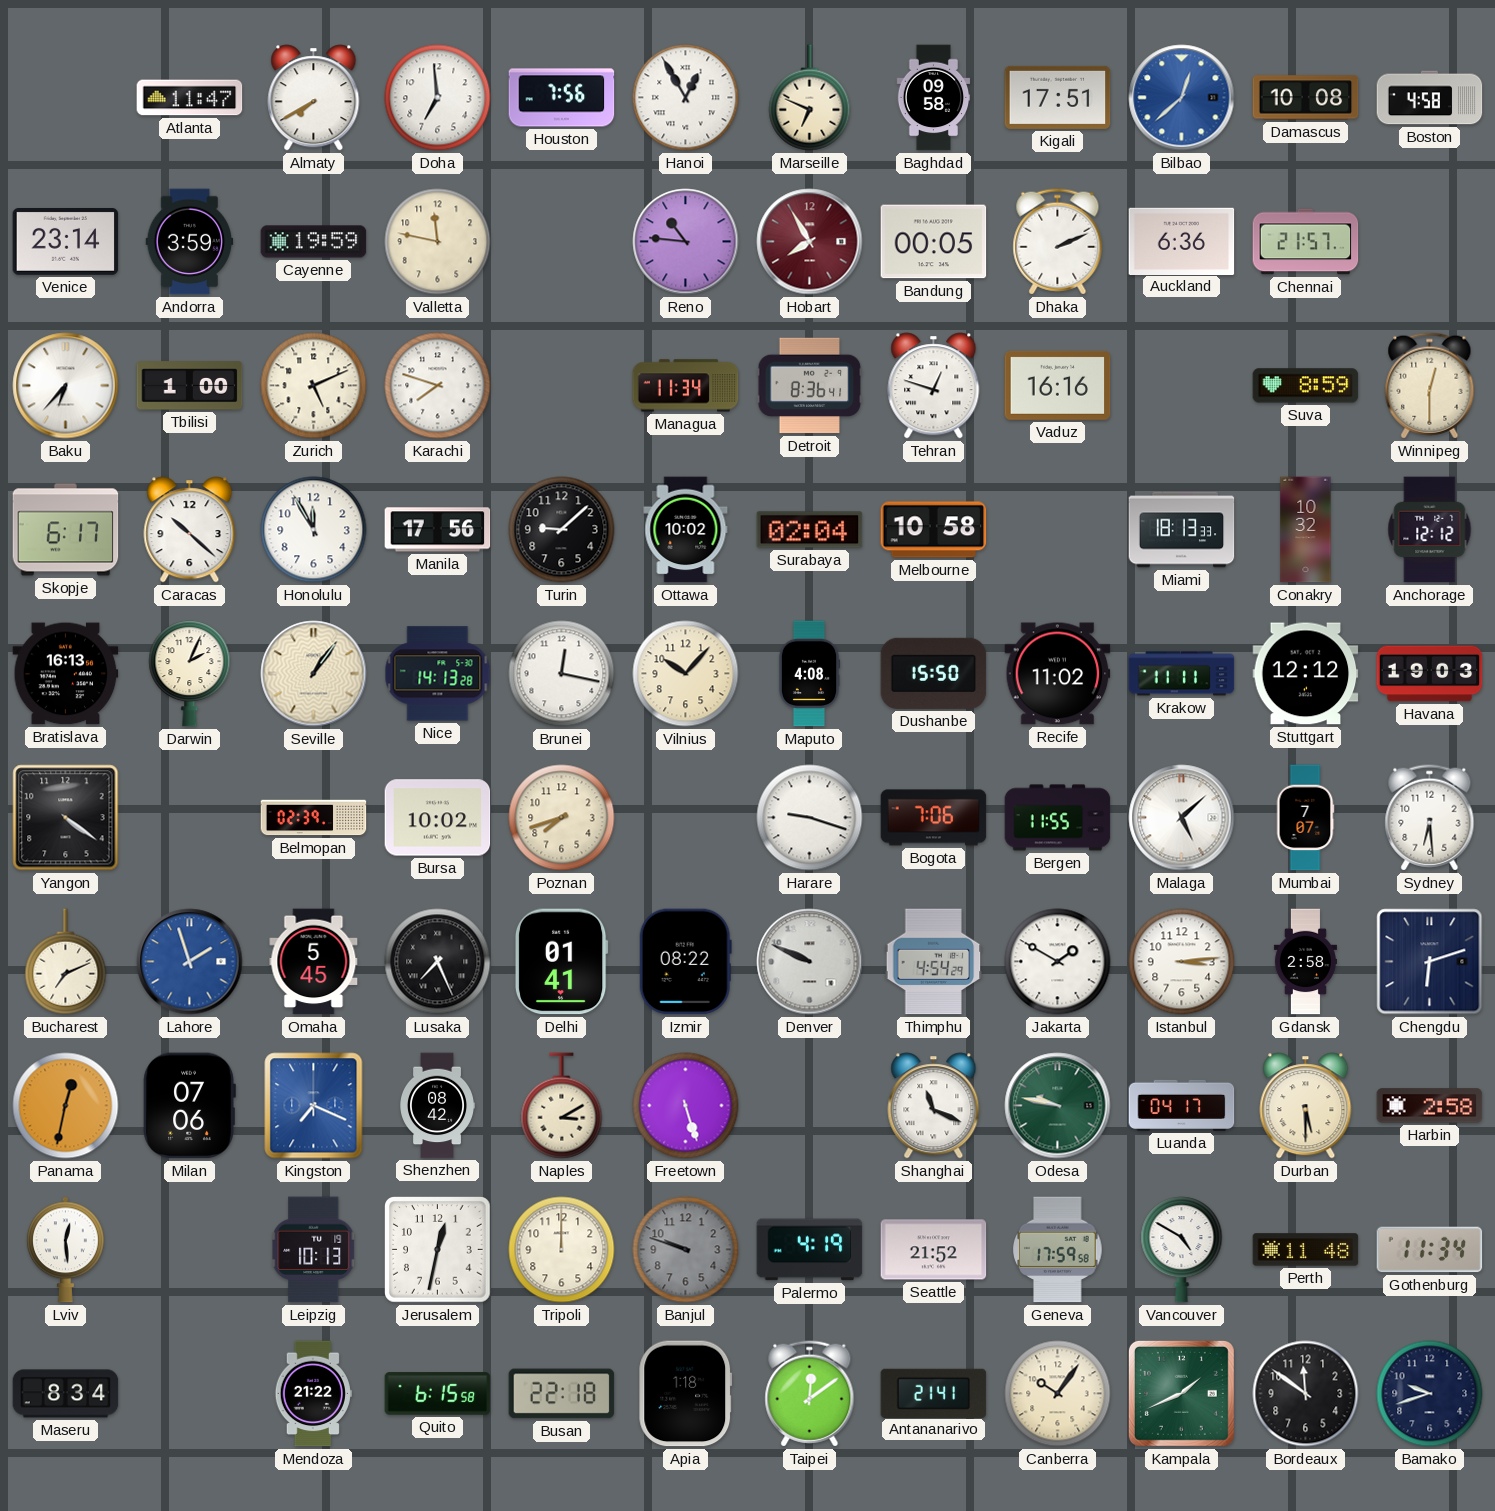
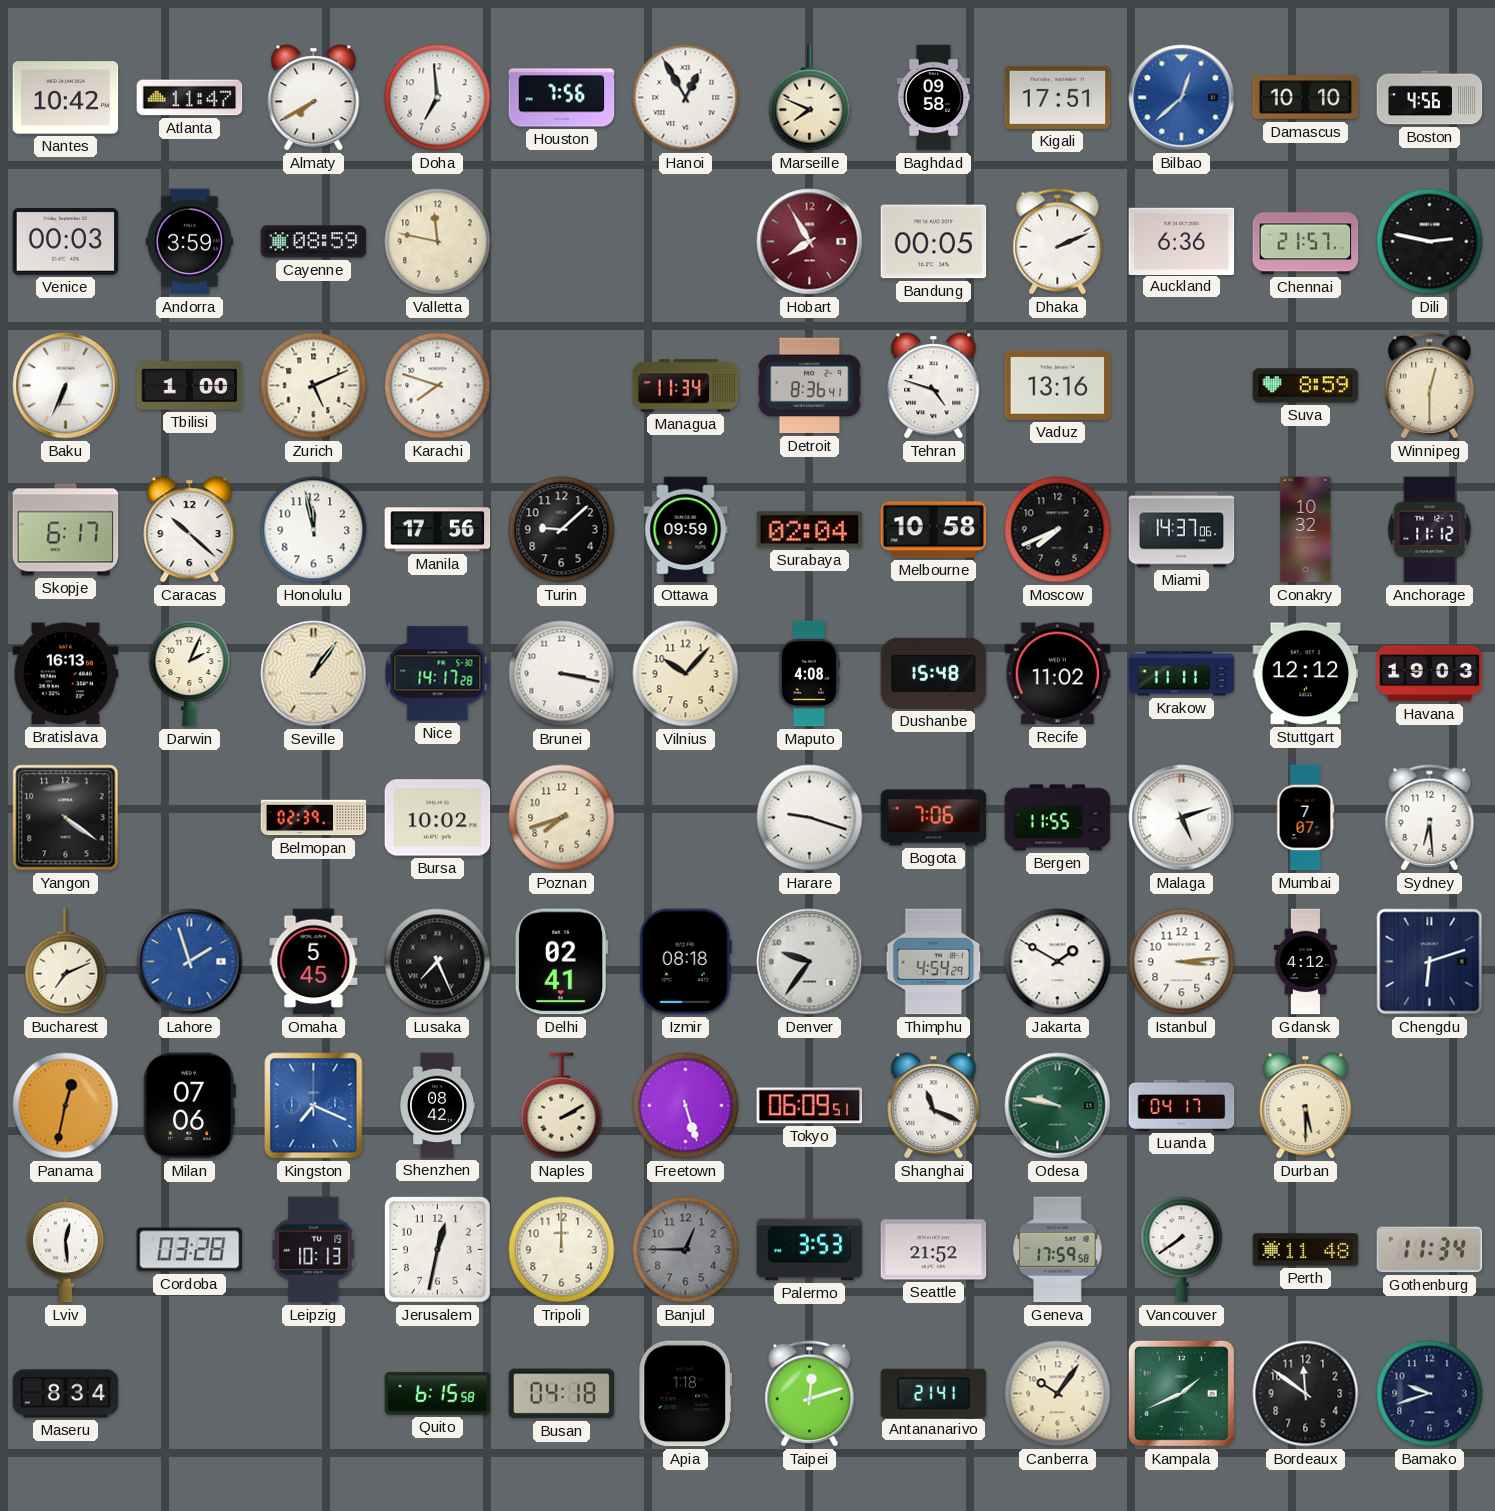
Nantes: none -> 10:42 (66, 98)
Marseille: 6:49 -> 7:49 (810, 98)
Damascus: 10:08 -> 10:10 (1306, 98)
Boston: 4:58 -> 4:56 (1430, 98)
Venice: 23:14 -> 00:03 (66, 242)
Cayenne: 19:59 -> 08:59 (314, 242)
Reno: 10:46 -> none (686, 242)
Dili: none -> 2:47 (1430, 242)
Baku: 6:37 -> 6:34 (66, 386)
Tehran: 12:48 -> 4:48 (934, 386)
Vaduz: 16:16 -> 13:16 (1058, 385)
Honolulu: 11:55 -> 11:58 (314, 530)
Ottawa: 10:02 -> 09:59 (686, 530)
Moscow: none -> 7:41 (1058, 530)
Miami: 18:13 -> 14:37 (1182, 530)
Anchorage: 12:12 -> 11:12 (1430, 530)
Nice: 14:13 -> 14:17 (438, 674)
Brunei: 12:17 -> 3:17 (562, 674)
Dushanbe: 15:50 -> 15:48 (934, 673)
Malaga: 5:08 -> 5:12 (1182, 818)
Delhi: 01:41 -> 02:41 (561, 962)
Izmir: 08:22 -> 08:18 (685, 962)
Denver: 9:49 -> 9:36 (810, 962)
Gdansk: 2:58 -> 4:12 (1305, 962)
Naples: 3:10 -> 2:10 (562, 1106)
Tokyo: none -> 06:09 (810, 1106)
Harbin: 2:58 -> none (1430, 1106)
Cordoba: none -> 03:28 (190, 1250)
Banjul: 9:48 -> 12:45 (686, 1250)
Palermo: 4:19 -> 3:53 (810, 1250)
Vancouver: 4:50 -> 7:39 (1182, 1250)
Mendoza: 21:22 -> none (313, 1394)
Busan: 22:18 -> 04:18 (562, 1394)
Taipei: 12:09 -> 12:12 (810, 1394)
